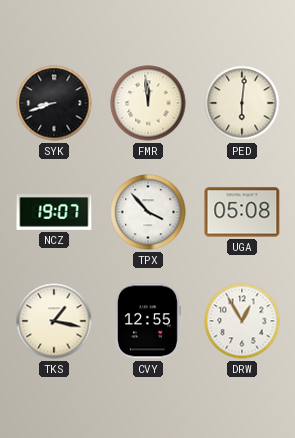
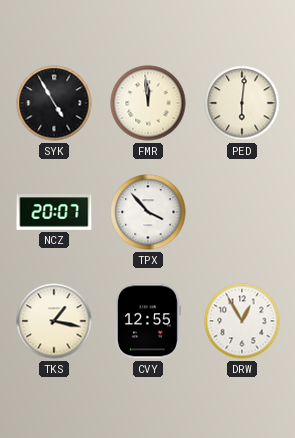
SYK: 8:42 -> 4:55 (54, 103)
NCZ: 19:07 -> 20:07 (54, 212)
UGA: 05:08 -> none (242, 212)
